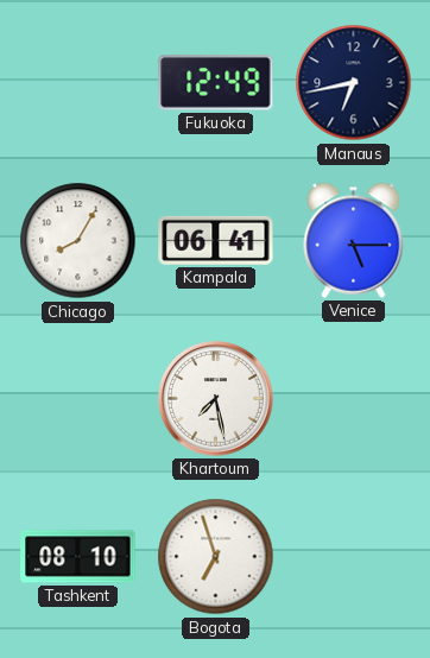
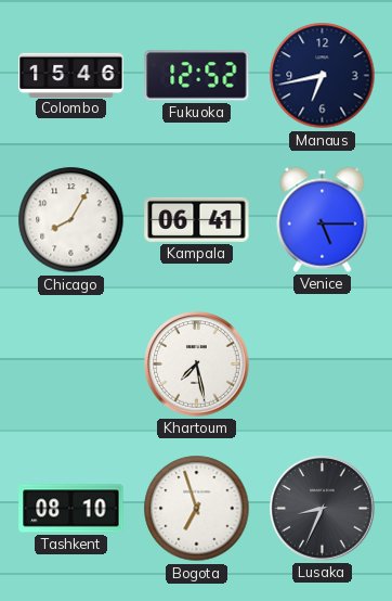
Colombo: none -> 15:46 (71, 75)
Fukuoka: 12:49 -> 12:52 (197, 76)
Lusaka: none -> 8:34 (323, 509)
